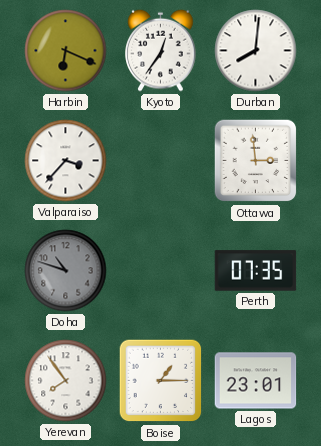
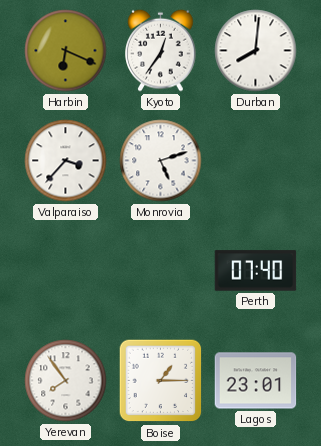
Monrovia: none -> 5:12 (161, 161)
Ottawa: 2:59 -> none (256, 161)
Doha: 10:48 -> none (66, 271)
Perth: 07:35 -> 07:40 (256, 271)
